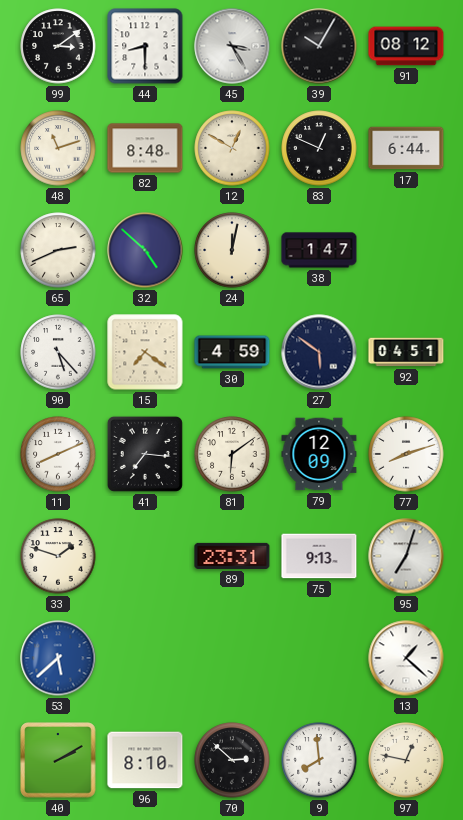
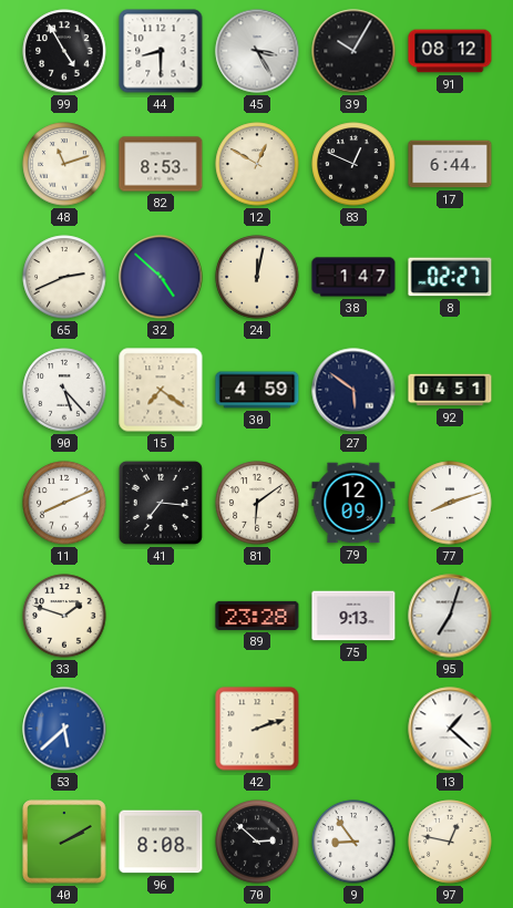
99: 3:09 -> 4:55 (64, 51)
82: 8:48 -> 8:53 (161, 164)
8: none -> 02:27 (450, 277)
89: 23:31 -> 23:28 (257, 616)
42: none -> 2:12 (257, 729)
96: 8:10 -> 8:08 (161, 842)
9: 7:59 -> 8:54 (353, 842)
